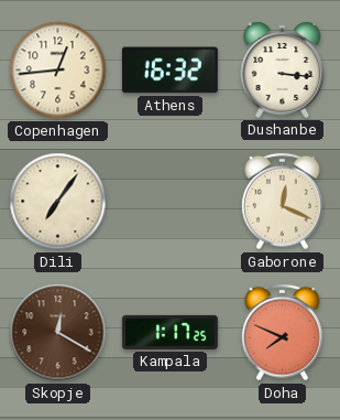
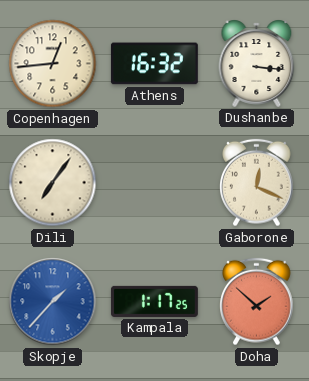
Skopje: 12:20 -> 1:37 (53, 302)
Skopje dial: brown -> blue (53, 302)
Doha: 7:49 -> 1:52 (257, 302)
